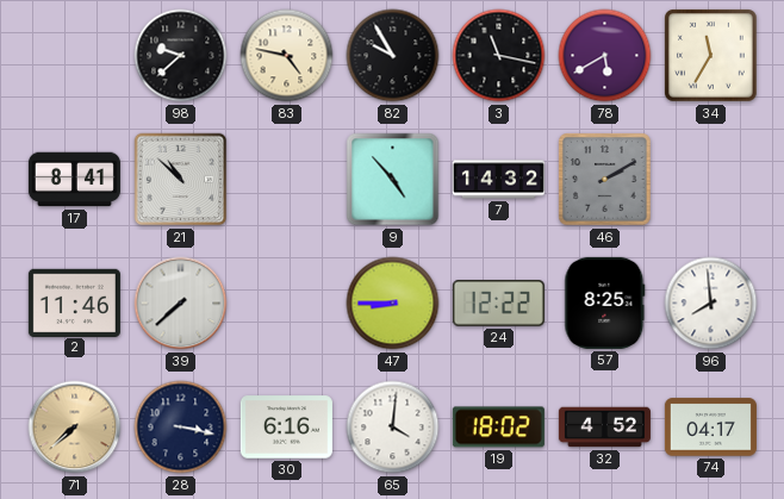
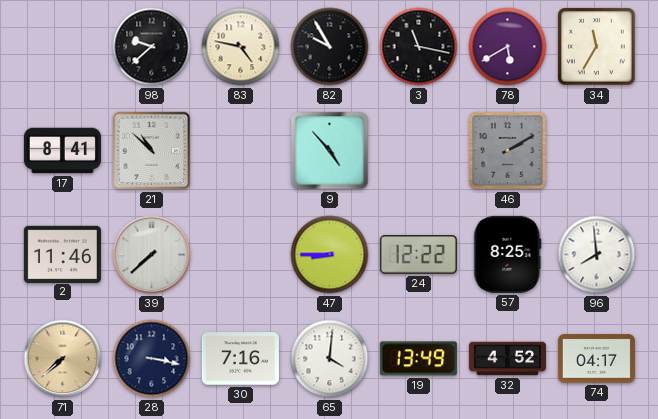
7: 14:32 -> none (498, 180)
30: 6:16 -> 7:16 (240, 359)
19: 18:02 -> 13:49 (418, 359)
